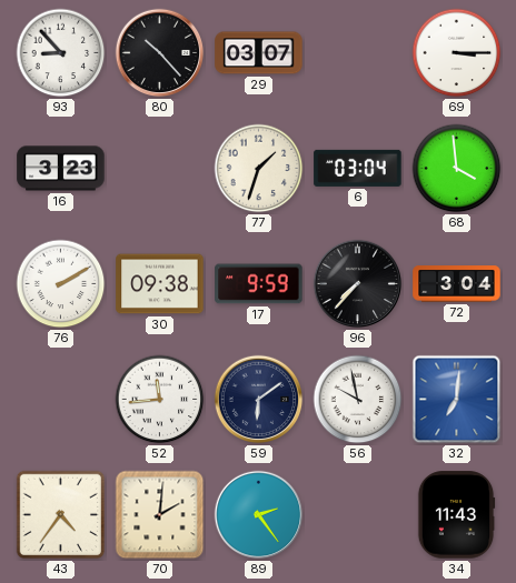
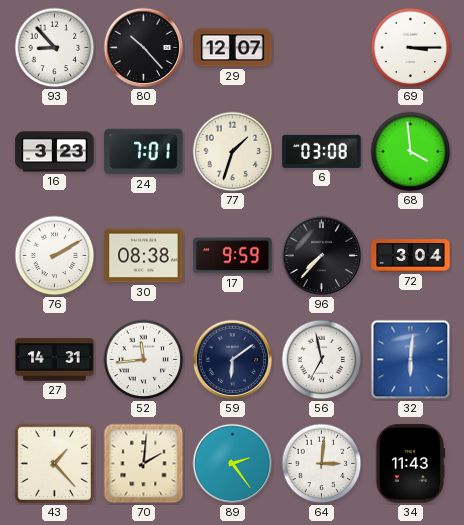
29: 03:07 -> 12:07 (233, 48)
24: none -> 7:01 (144, 152)
6: 03:04 -> 03:08 (322, 151)
30: 09:38 -> 08:38 (144, 256)
27: none -> 14:31 (55, 360)
56: 9:58 -> 6:58 (322, 360)
32: 7:01 -> 6:01 (411, 360)
43: 4:36 -> 1:23 (55, 464)
64: none -> 3:01 (322, 464)
